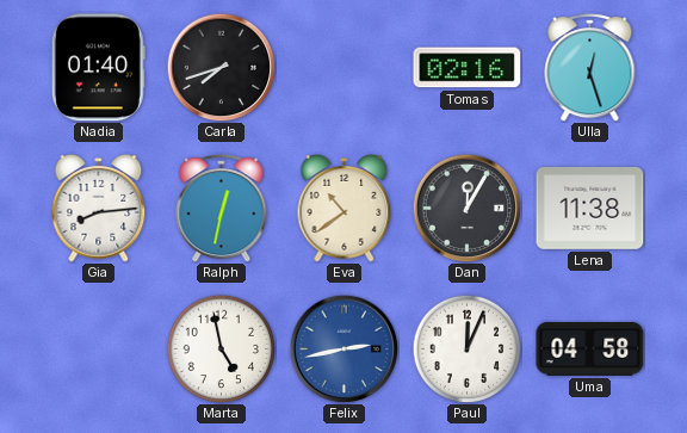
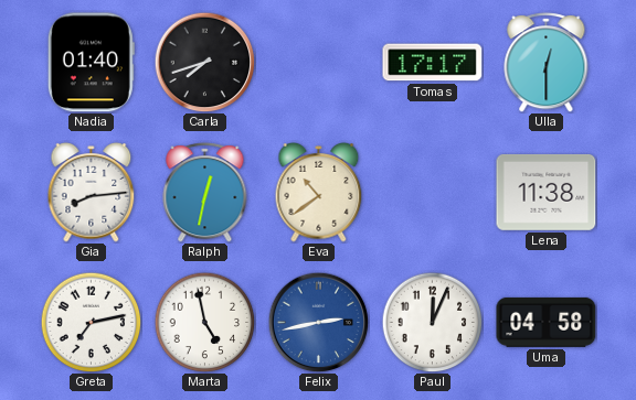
Tomas: 02:16 -> 17:17 (433, 63)
Ulla: 12:27 -> 12:30 (547, 63)
Dan: 12:05 -> none (466, 208)
Greta: none -> 7:13 (91, 322)
